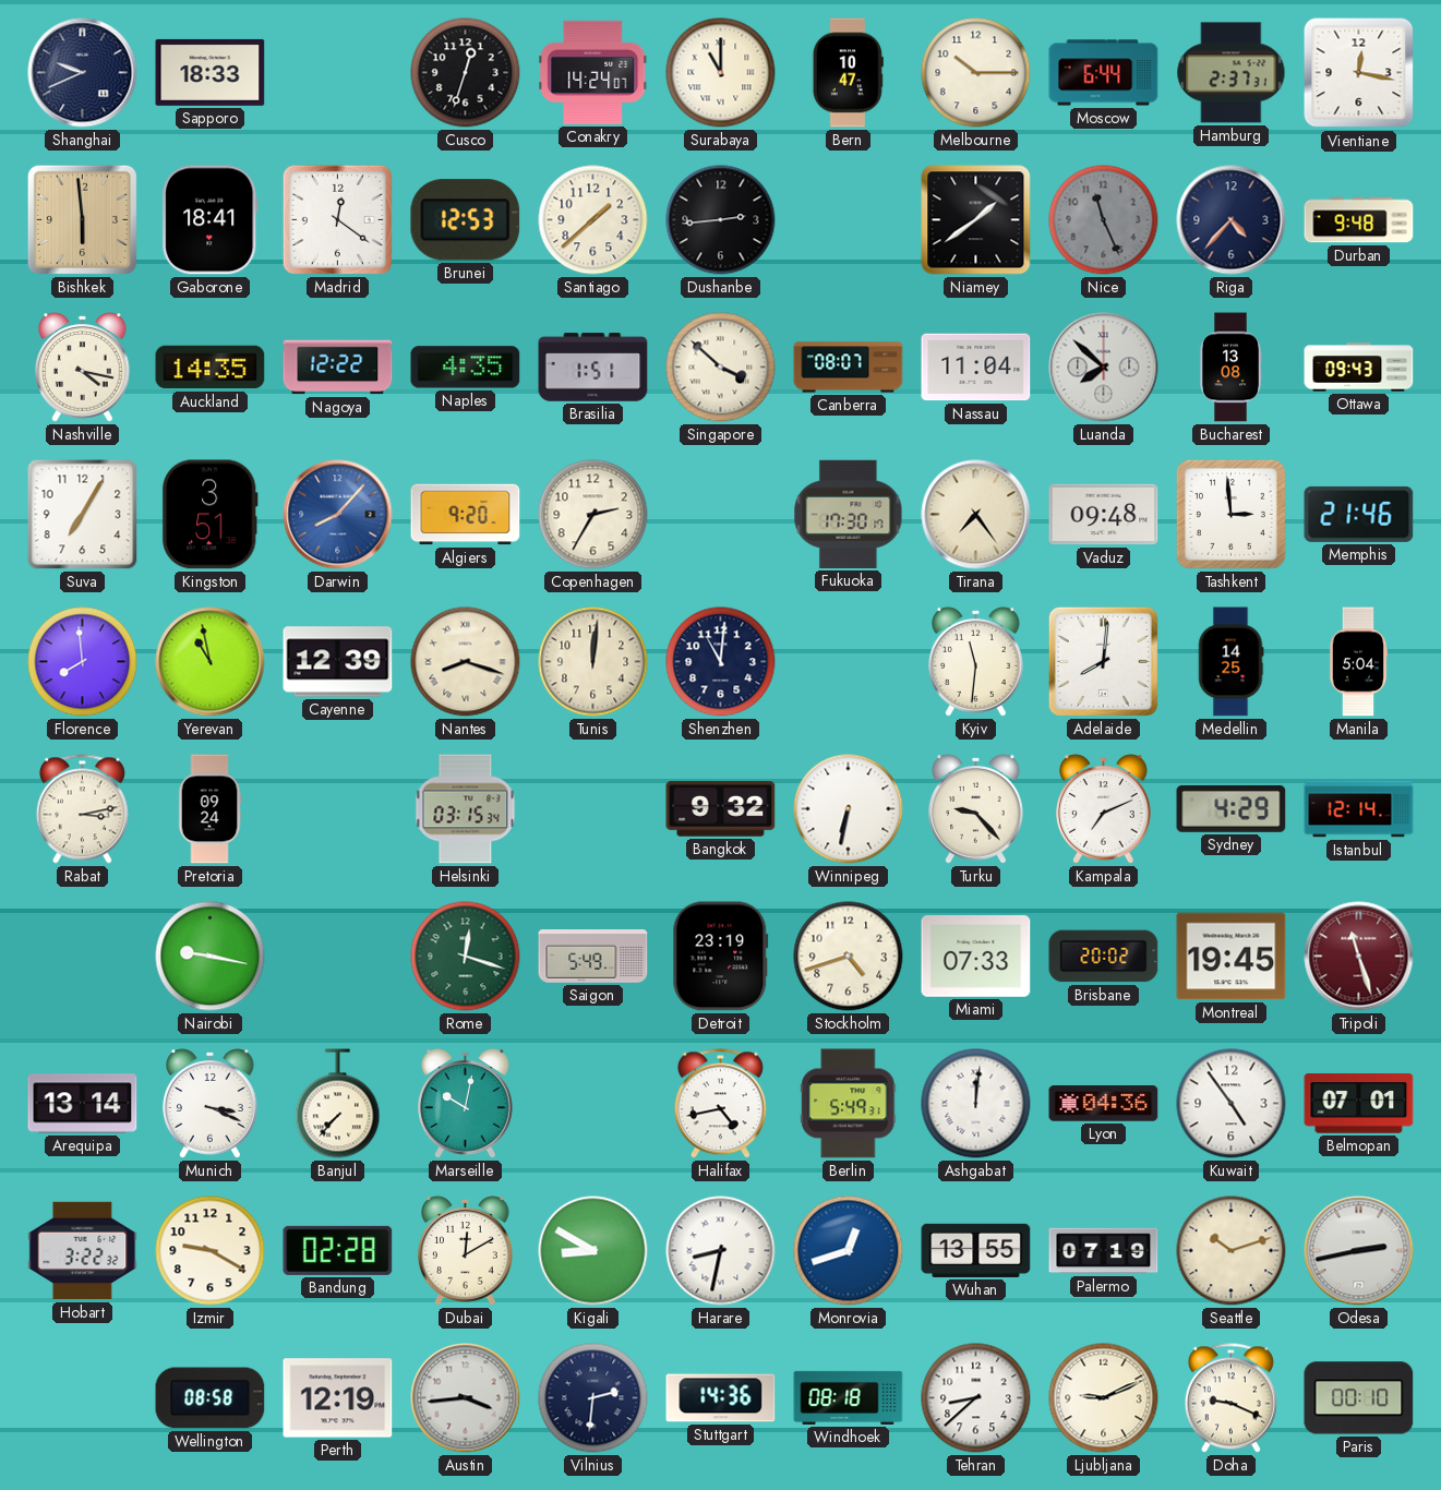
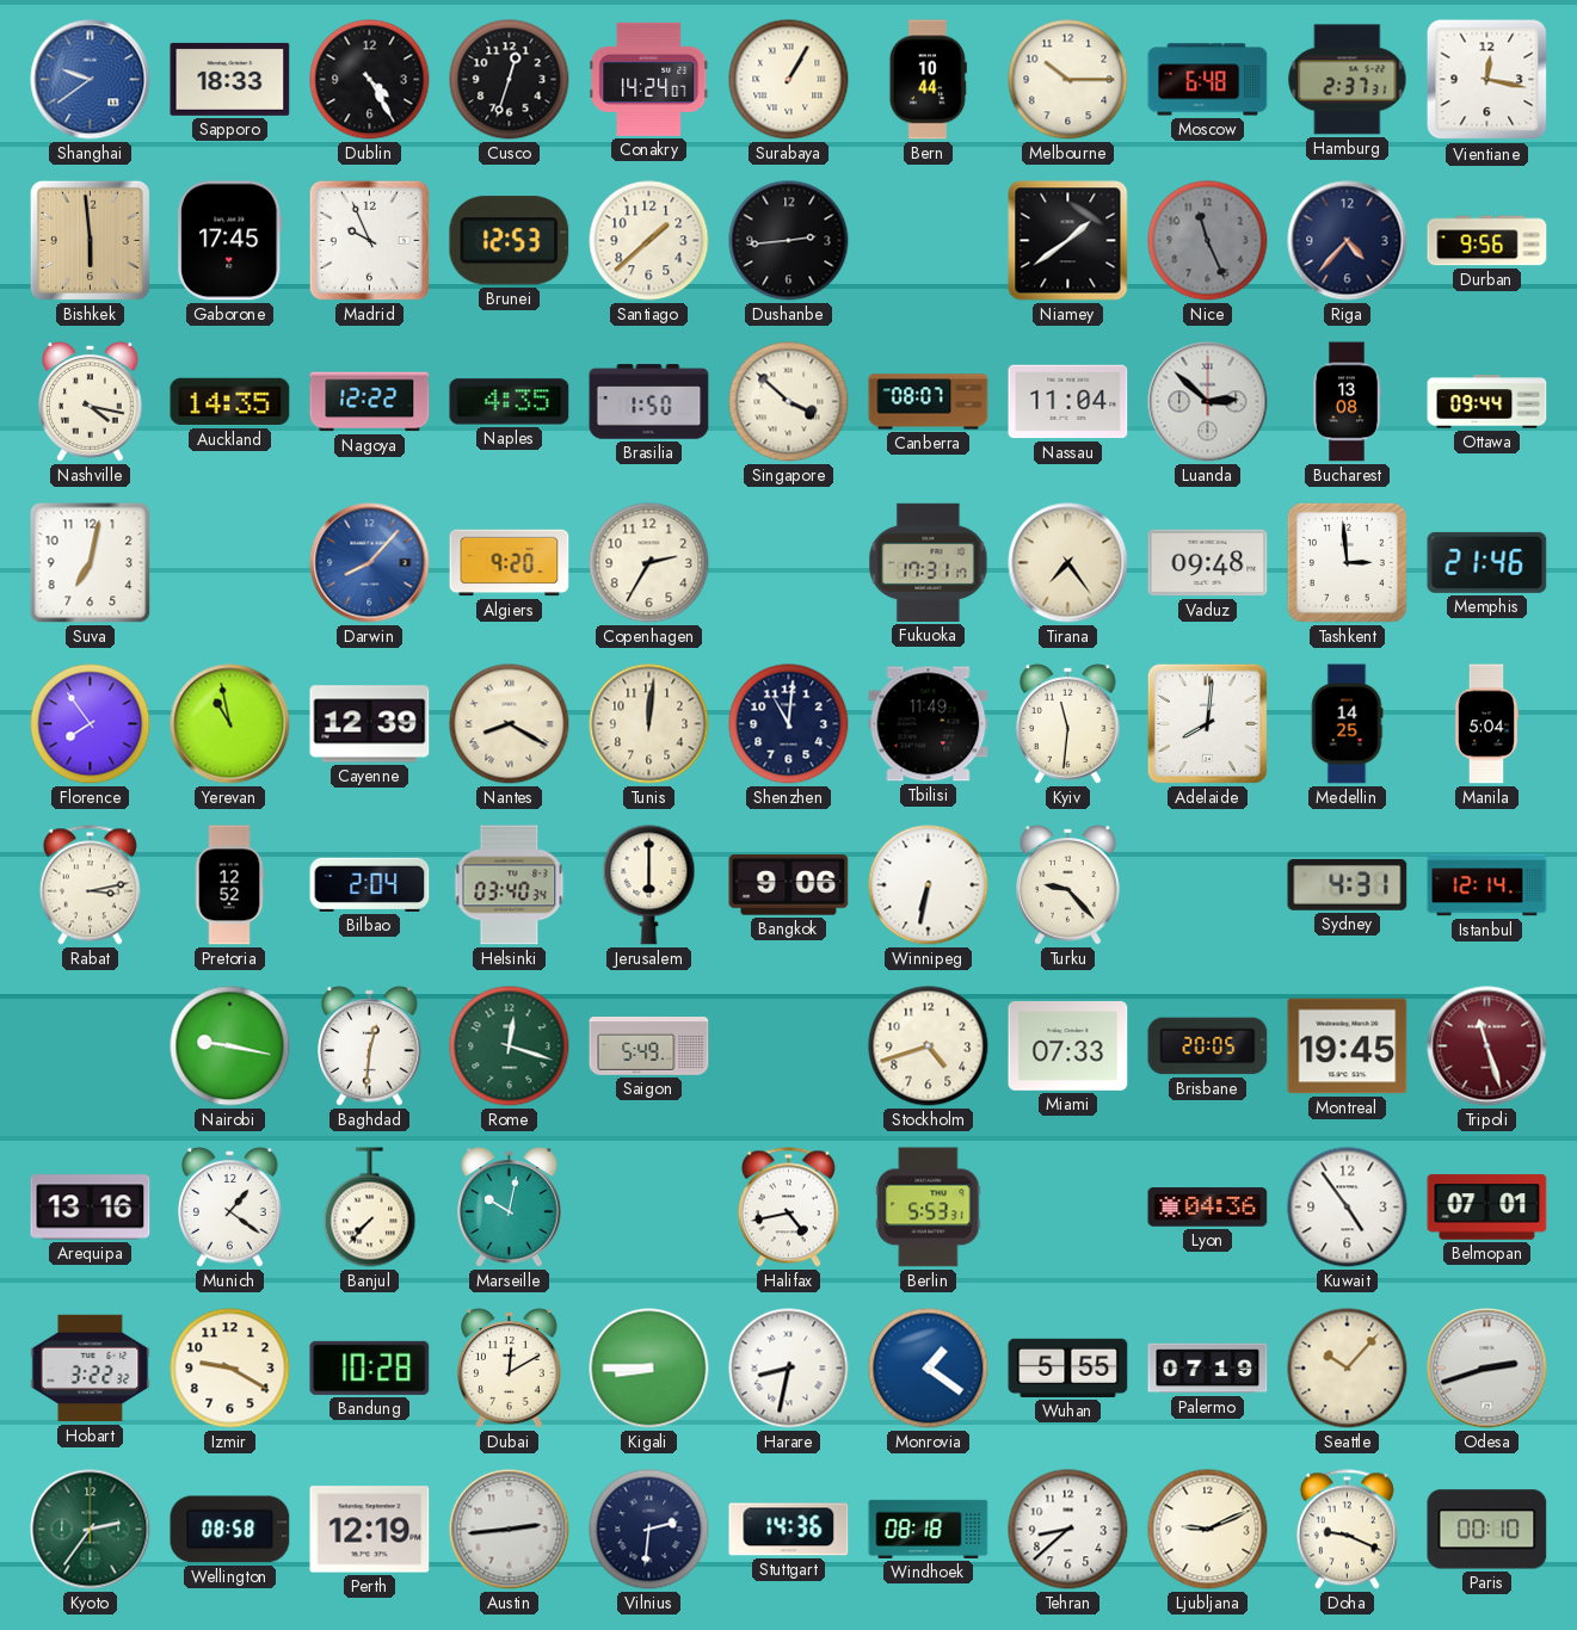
Shanghai: 9:41 -> 9:39 (91, 80)
Shanghai dial: navy -> blue (91, 80)
Dublin: none -> 4:25 (370, 80)
Surabaya: 11:00 -> 1:05 (789, 80)
Bern: 10:47 -> 10:44 (928, 80)
Moscow: 6:44 -> 6:48 (1208, 80)
Gaborone: 18:41 -> 17:45 (230, 241)
Madrid: 12:21 -> 9:56 (369, 240)
Durban: 9:48 -> 9:56 (1487, 241)
Brasilia: 1:51 -> 1:50 (649, 402)
Luanda: 7:52 -> 2:52 (1208, 402)
Ottawa: 09:43 -> 09:44 (1487, 402)
Suva: 7:05 -> 7:02 (91, 563)
Kingston: 3:51 -> none (209, 515)
Fukuoka: 17:30 -> 17:31 (929, 562)
Florence: 7:59 -> 7:54 (91, 724)
Nantes: 8:18 -> 8:20 (510, 724)
Tbilisi: none -> 11:49 (929, 724)
Pretoria: 09:24 -> 12:52 (229, 885)
Bilbao: none -> 2:04 (370, 884)
Helsinki: 03:15 -> 03:40 (510, 885)
Jerusalem: none -> 6:00 (649, 885)
Bangkok: 9:32 -> 9:06 (789, 885)
Kampala: 7:11 -> none (1104, 809)
Sydney: 4:29 -> 4:31 (1348, 885)
Baghdad: none -> 12:31 (370, 1046)
Detroit: 23:19 -> none (721, 957)
Brisbane: 20:02 -> 20:05 (1208, 1046)
Arequipa: 13:14 -> 13:16 (91, 1208)
Munich: 3:19 -> 1:21 (230, 1208)
Berlin: 5:49 -> 5:53 (929, 1208)
Ashgabat: 12:01 -> none (976, 1104)
Bandung: 02:28 -> 10:28 (370, 1367)
Kigali: 8:50 -> 8:45 (649, 1369)
Monrovia: 12:42 -> 1:21 (929, 1369)
Wuhan: 13:55 -> 5:55 (1068, 1367)
Seattle: 10:12 -> 10:07 (1348, 1369)
Odesa: 2:43 -> 2:42 (1487, 1369)
Kyoto: none -> 2:36 (91, 1530)
Austin: 3:44 -> 2:44 (510, 1530)
